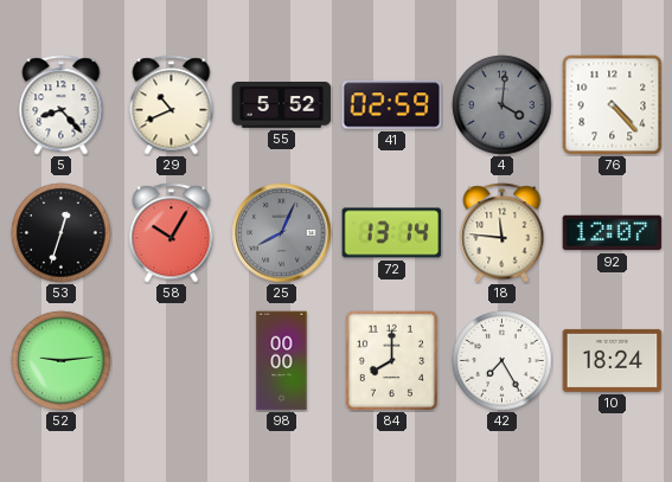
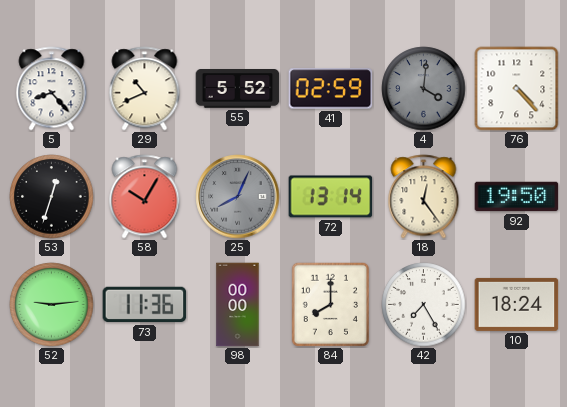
18: 11:46 -> 12:24 (424, 197)
92: 12:07 -> 19:50 (517, 197)
73: none -> 11:36 (145, 305)
